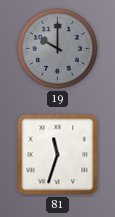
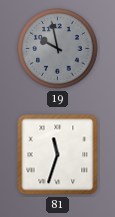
19: 10:00 -> 9:58 (58, 49)
